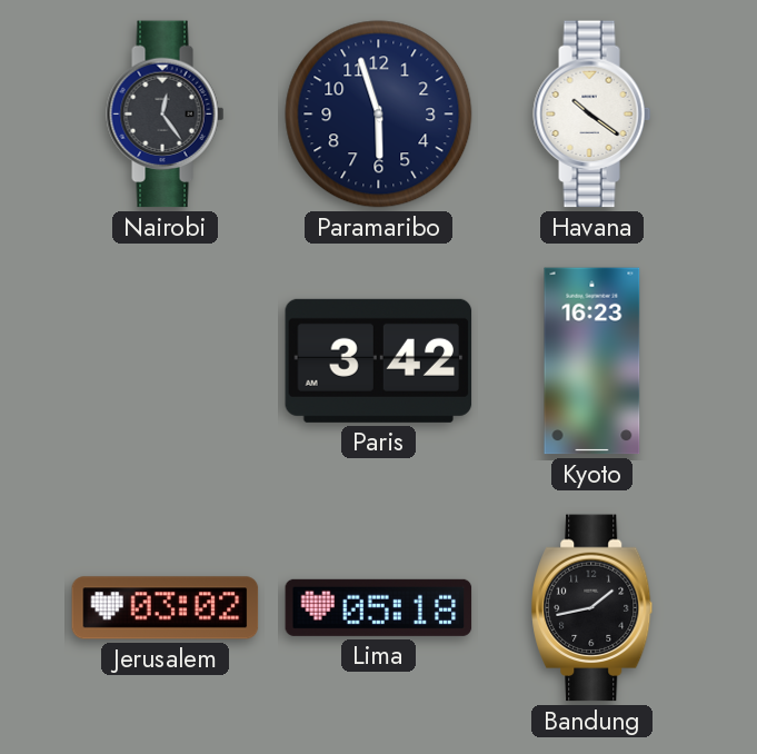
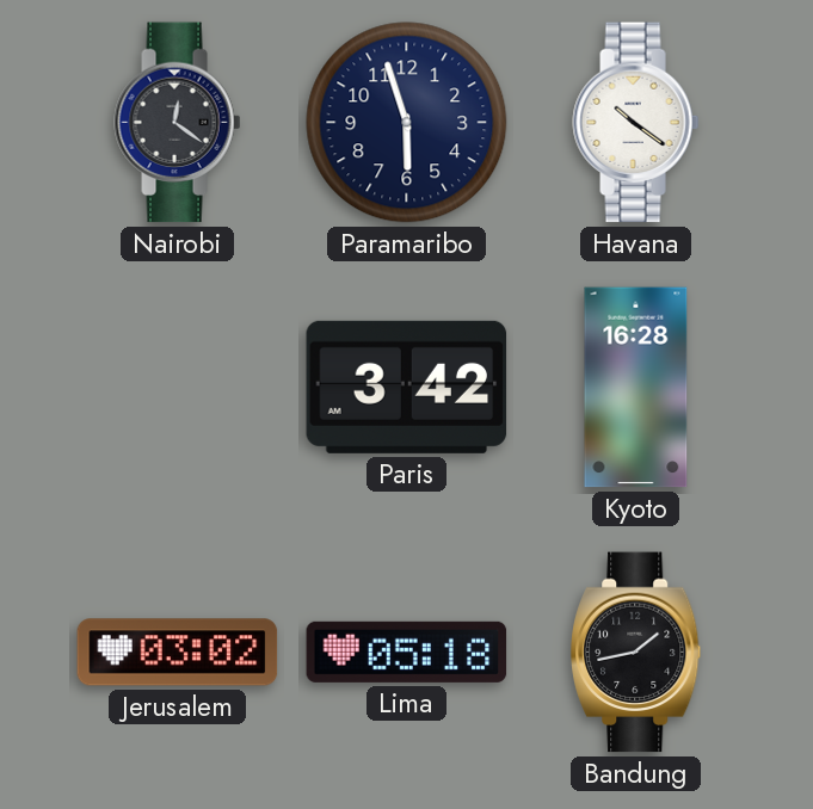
Nairobi: 12:24 -> 12:21 (178, 123)
Kyoto: 16:23 -> 16:28 (636, 388)
